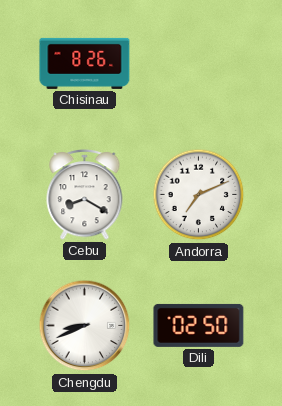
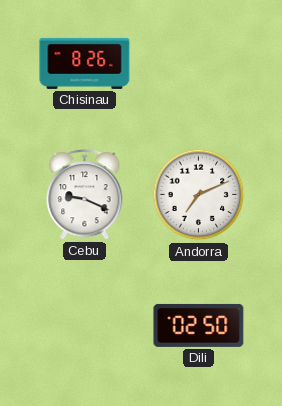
Cebu: 8:20 -> 9:19 (85, 194)
Chengdu: 8:41 -> none (85, 326)
